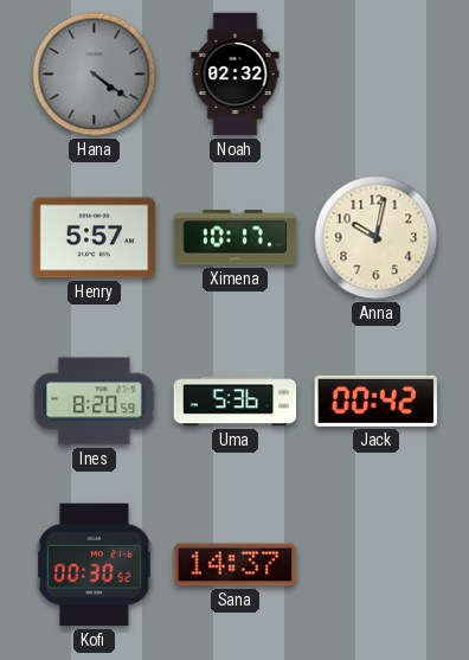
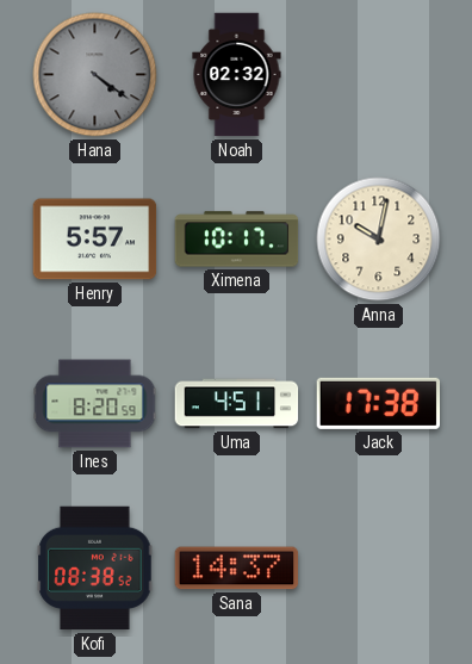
Uma: 5:36 -> 4:51 (237, 404)
Jack: 00:42 -> 17:38 (378, 403)
Kofi: 00:30 -> 08:38 (95, 569)
